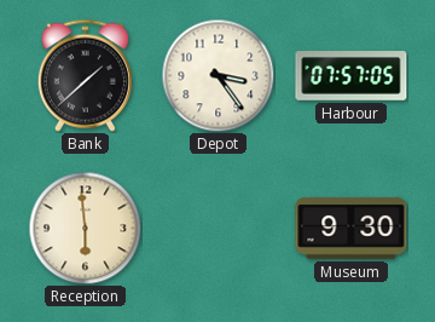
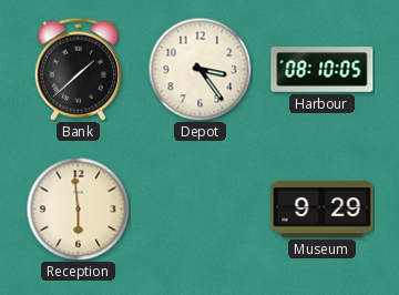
Harbour: 07:57 -> 08:10 (323, 70)
Museum: 9:30 -> 9:29 (323, 208)
